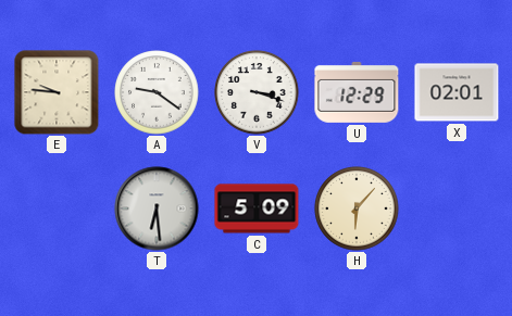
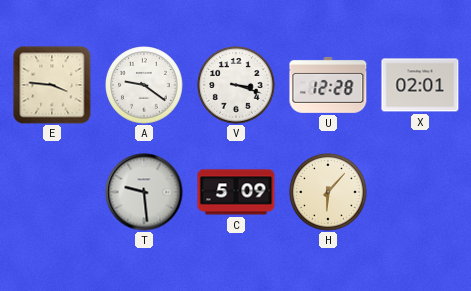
E: 9:46 -> 3:46 (52, 85)
U: 12:29 -> 12:28 (328, 85)
T: 6:29 -> 9:29 (144, 192)
